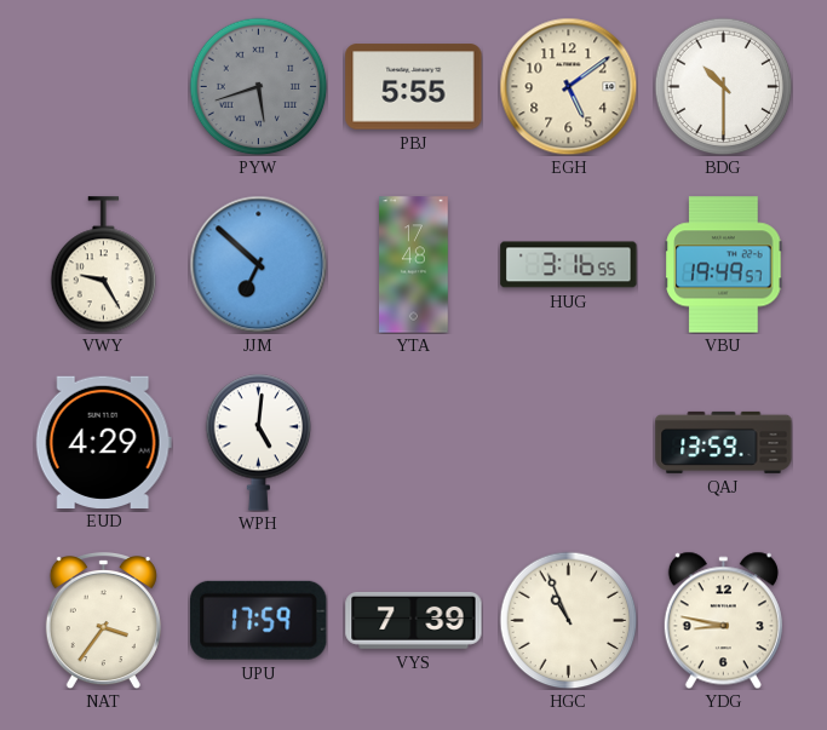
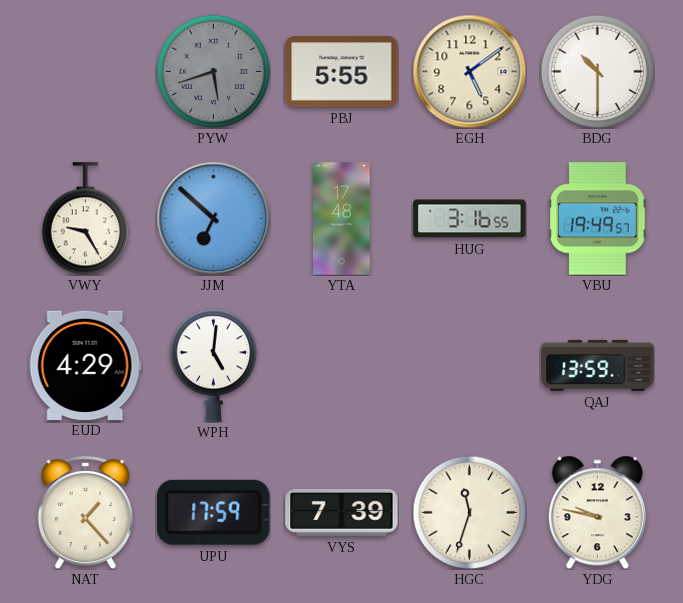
NAT: 3:36 -> 1:23 (85, 513)
HGC: 10:56 -> 11:33 (469, 512)
YDG: 8:47 -> 9:47 (597, 512)
